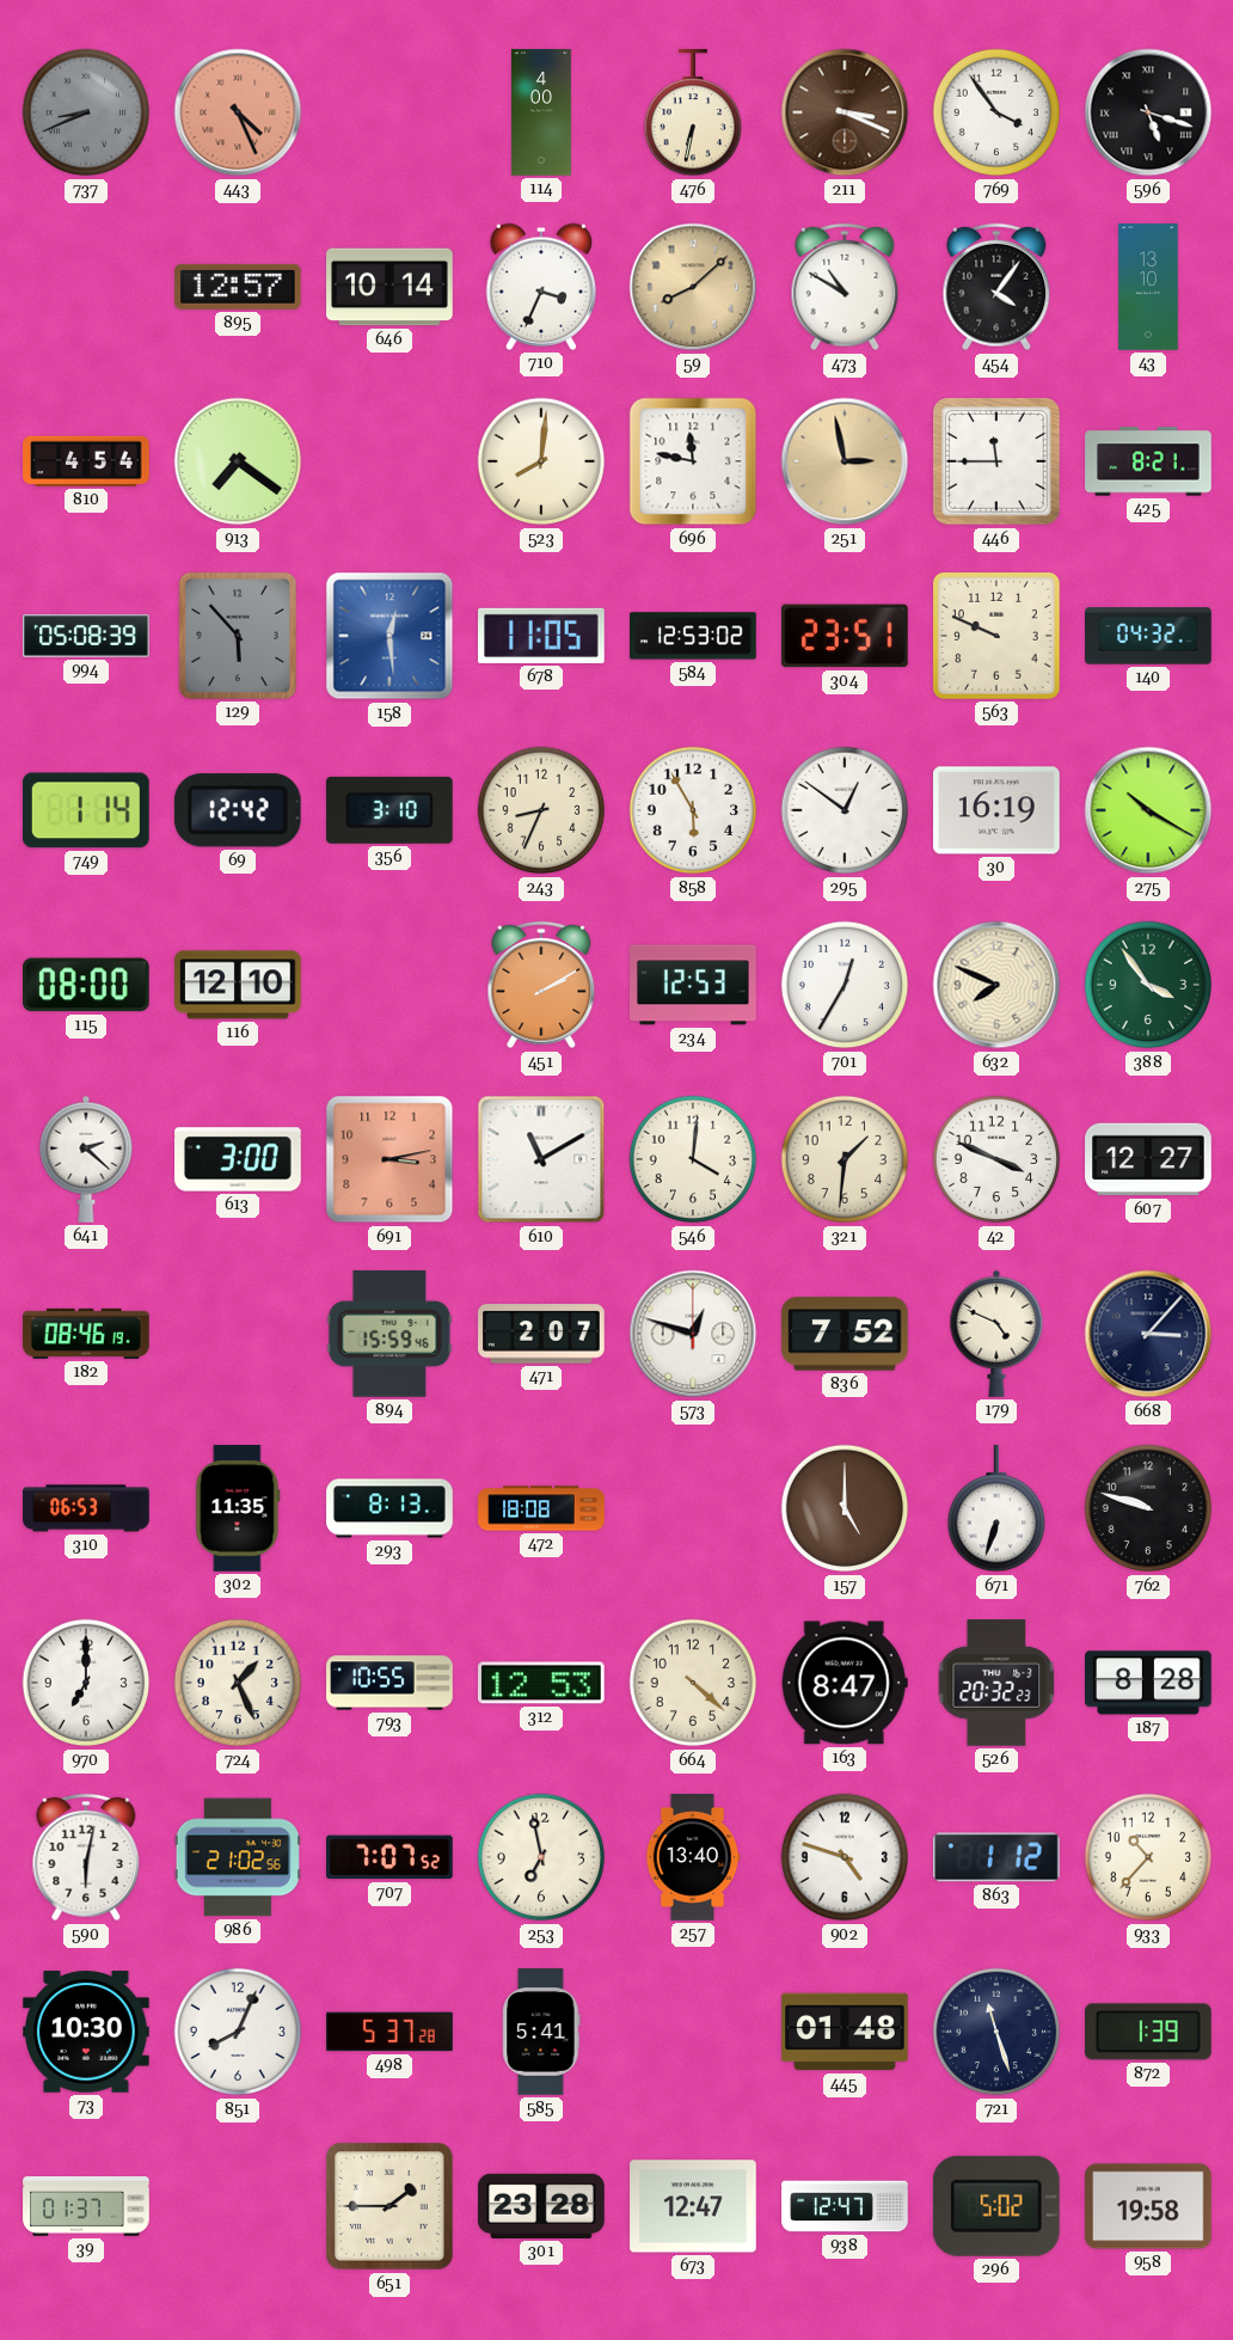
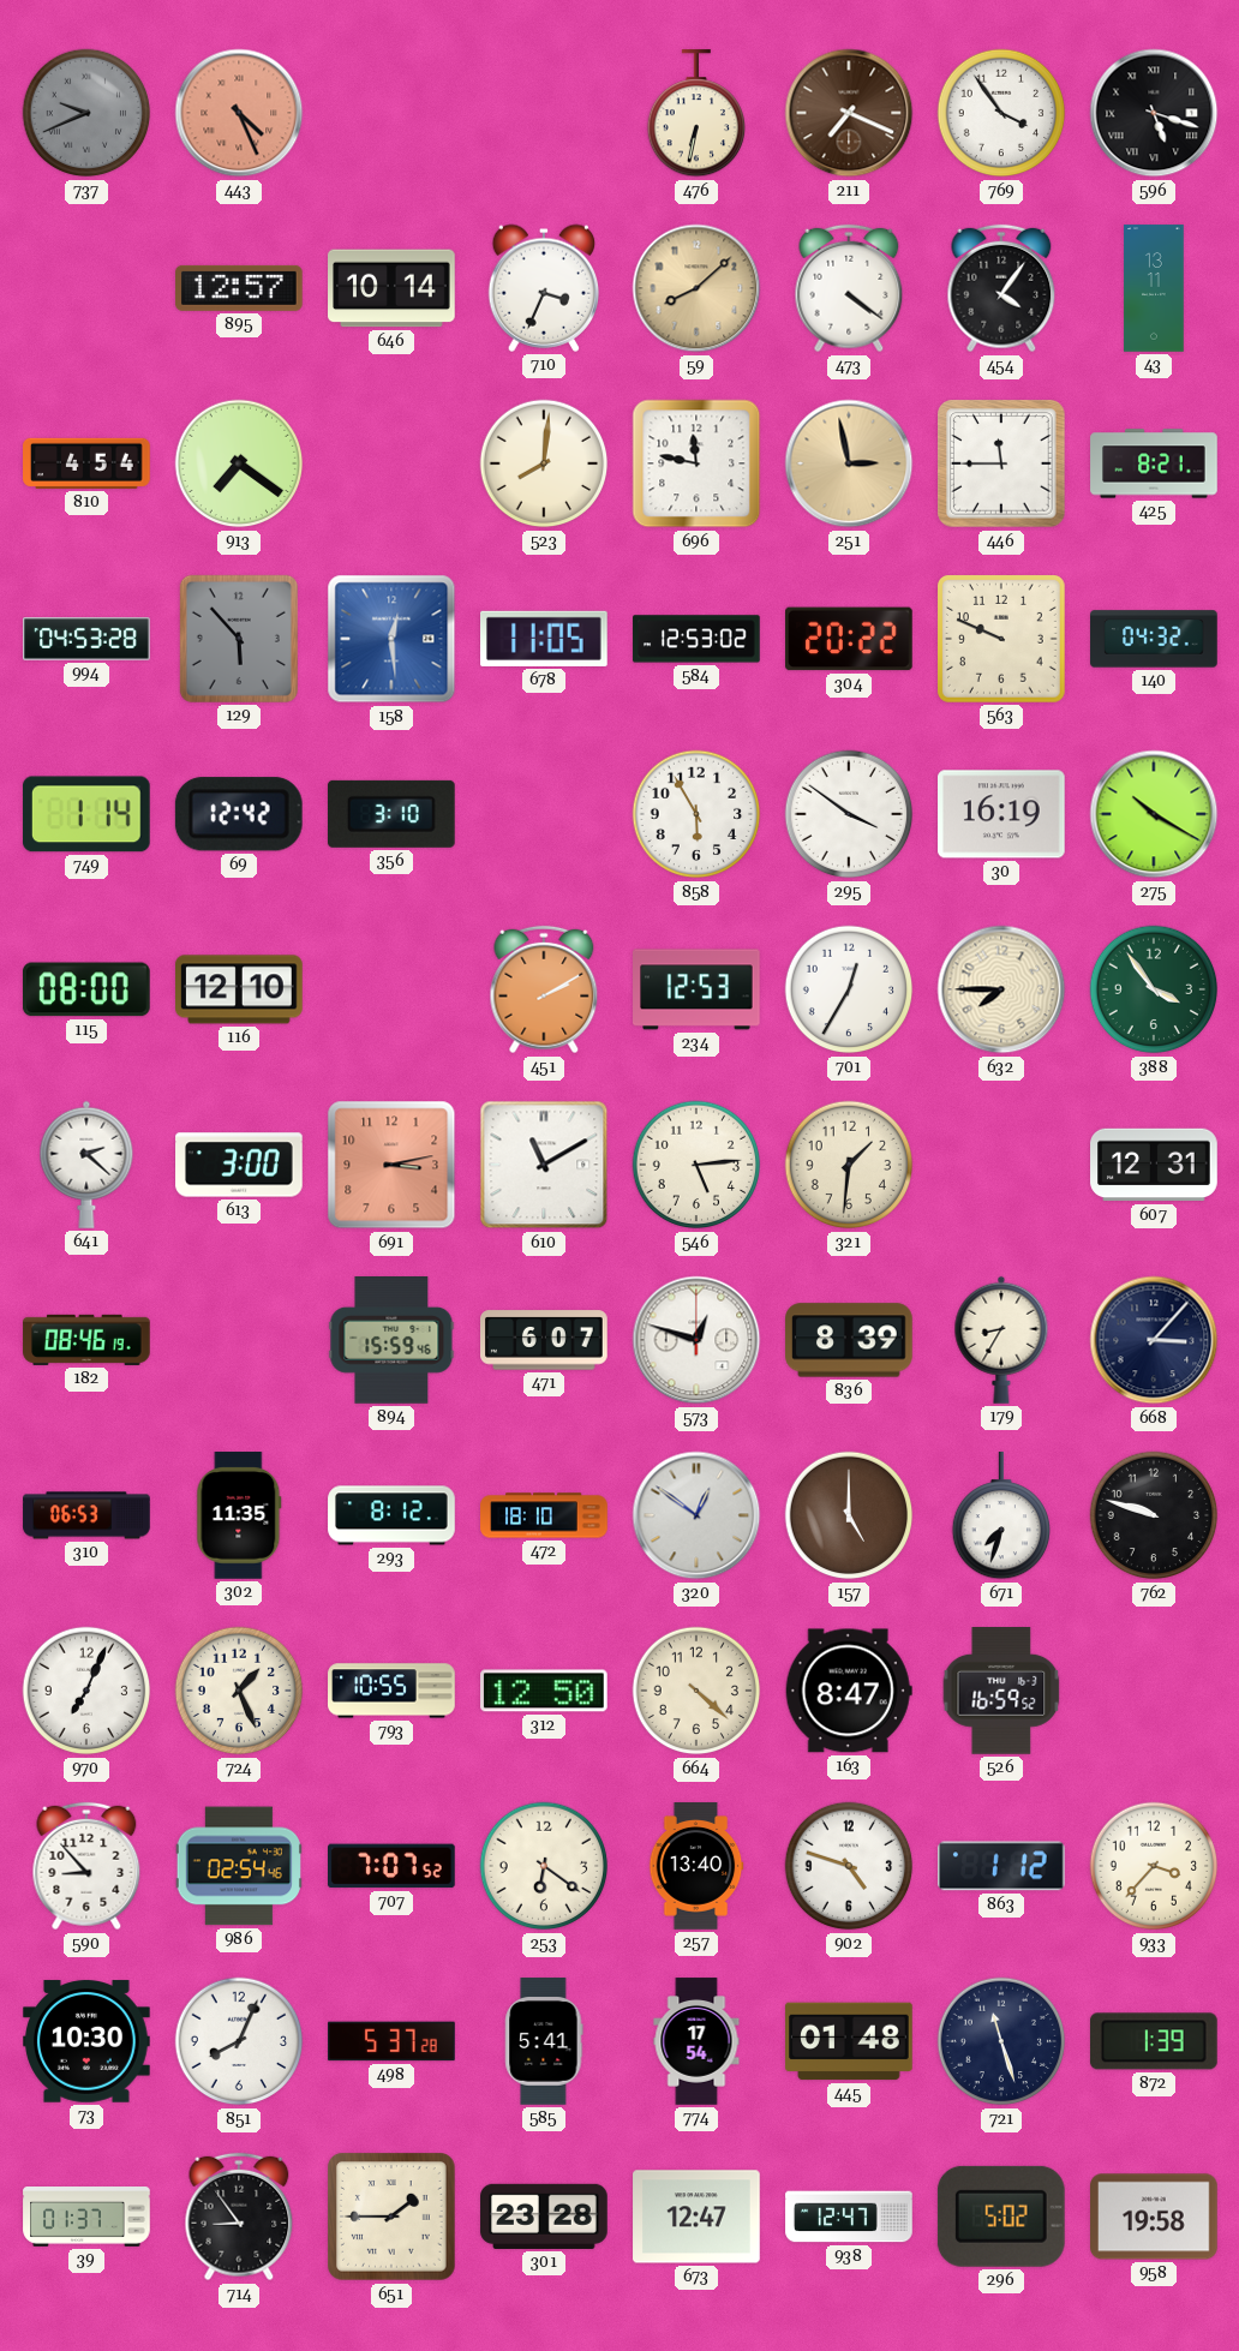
737: 8:41 -> 9:41 (86, 113)
114: 4:00 -> none (541, 112)
211: 3:19 -> 7:19 (849, 113)
473: 10:50 -> 4:21 (849, 288)
43: 13:10 -> 13:11 (1154, 288)
994: 05:08 -> 04:53 (86, 639)
304: 23:51 -> 20:22 (850, 639)
243: 8:34 -> none (541, 810)
295: 12:51 -> 3:51 (849, 814)
632: 7:49 -> 7:45 (1001, 989)
546: 4:01 -> 5:14 (696, 1165)
42: 3:49 -> none (996, 1159)
607: 12:27 -> 12:31 (1154, 1165)
471: 2:07 -> 6:07 (545, 1340)
836: 7:52 -> 8:39 (849, 1340)
179: 4:49 -> 8:35 (1001, 1340)
293: 8:13 -> 8:12 (391, 1515)
472: 18:08 -> 18:10 (544, 1515)
320: none -> 12:51 (696, 1515)
671: 6:33 -> 7:33 (1000, 1517)
970: 7:00 -> 7:04 (86, 1691)
312: 12:53 -> 12:50 (545, 1691)
526: 20:32 -> 16:59 (1001, 1692)
187: 8:28 -> none (1149, 1683)
590: 6:02 -> 8:53 (86, 1866)
986: 21:02 -> 02:54 (239, 1866)
253: 6:58 -> 6:21 (544, 1866)
933: 10:37 -> 3:37 (1154, 1866)
774: none -> 17:54 (696, 2041)
714: none -> 8:54 (239, 2217)
